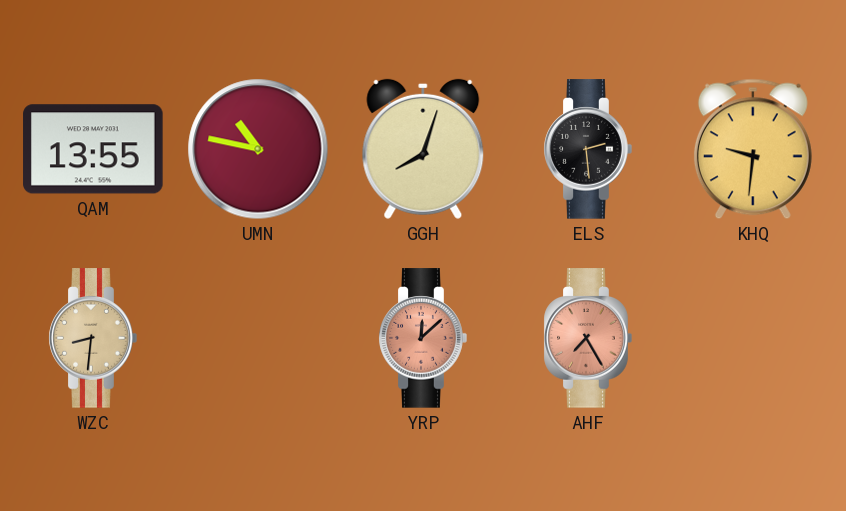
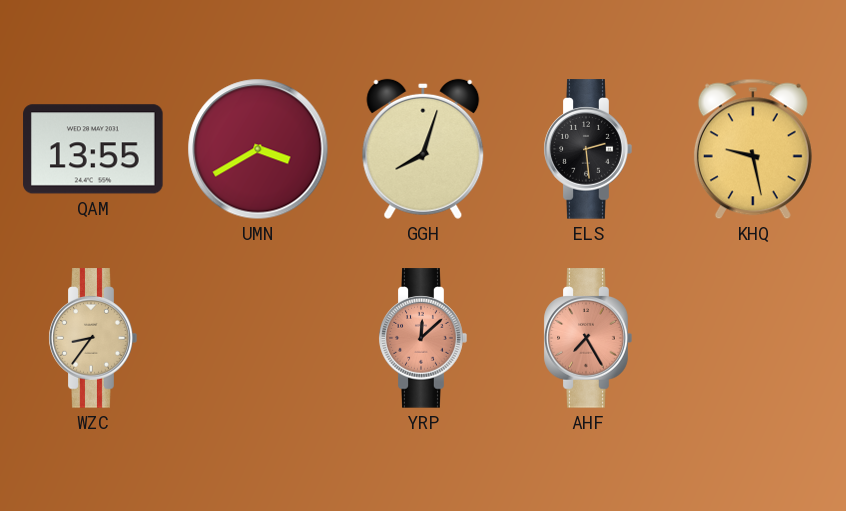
UMN: 10:47 -> 3:40 (258, 149)
KHQ: 9:31 -> 9:28 (753, 149)
WZC: 8:31 -> 8:36 (93, 338)
